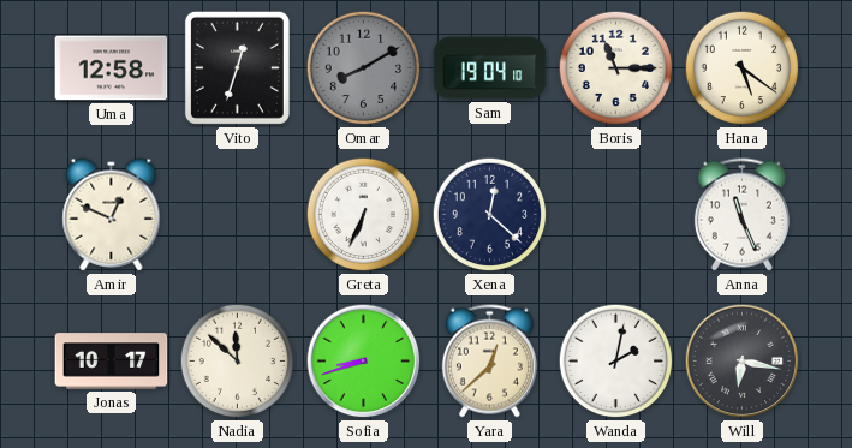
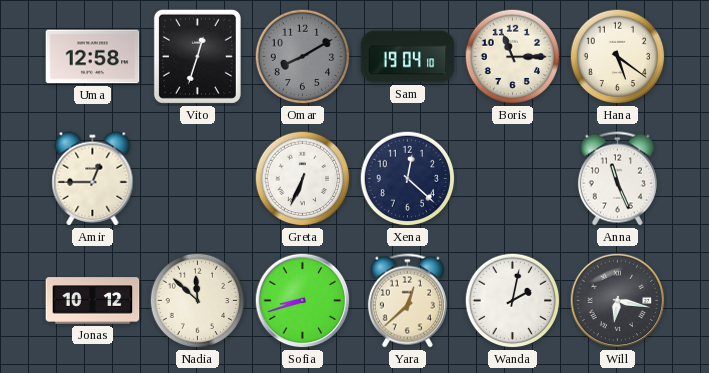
Amir: 12:49 -> 12:45 (93, 179)
Jonas: 10:17 -> 10:12 (93, 301)
